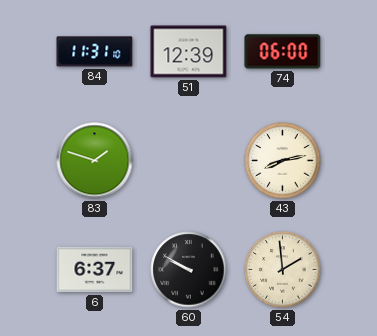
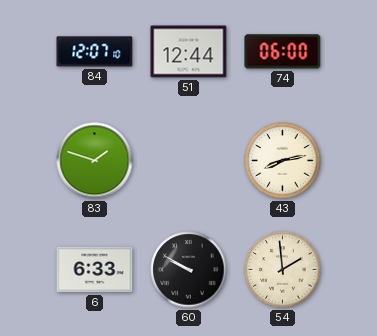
84: 11:31 -> 12:07 (95, 52)
51: 12:39 -> 12:44 (189, 52)
6: 6:37 -> 6:33 (95, 270)
